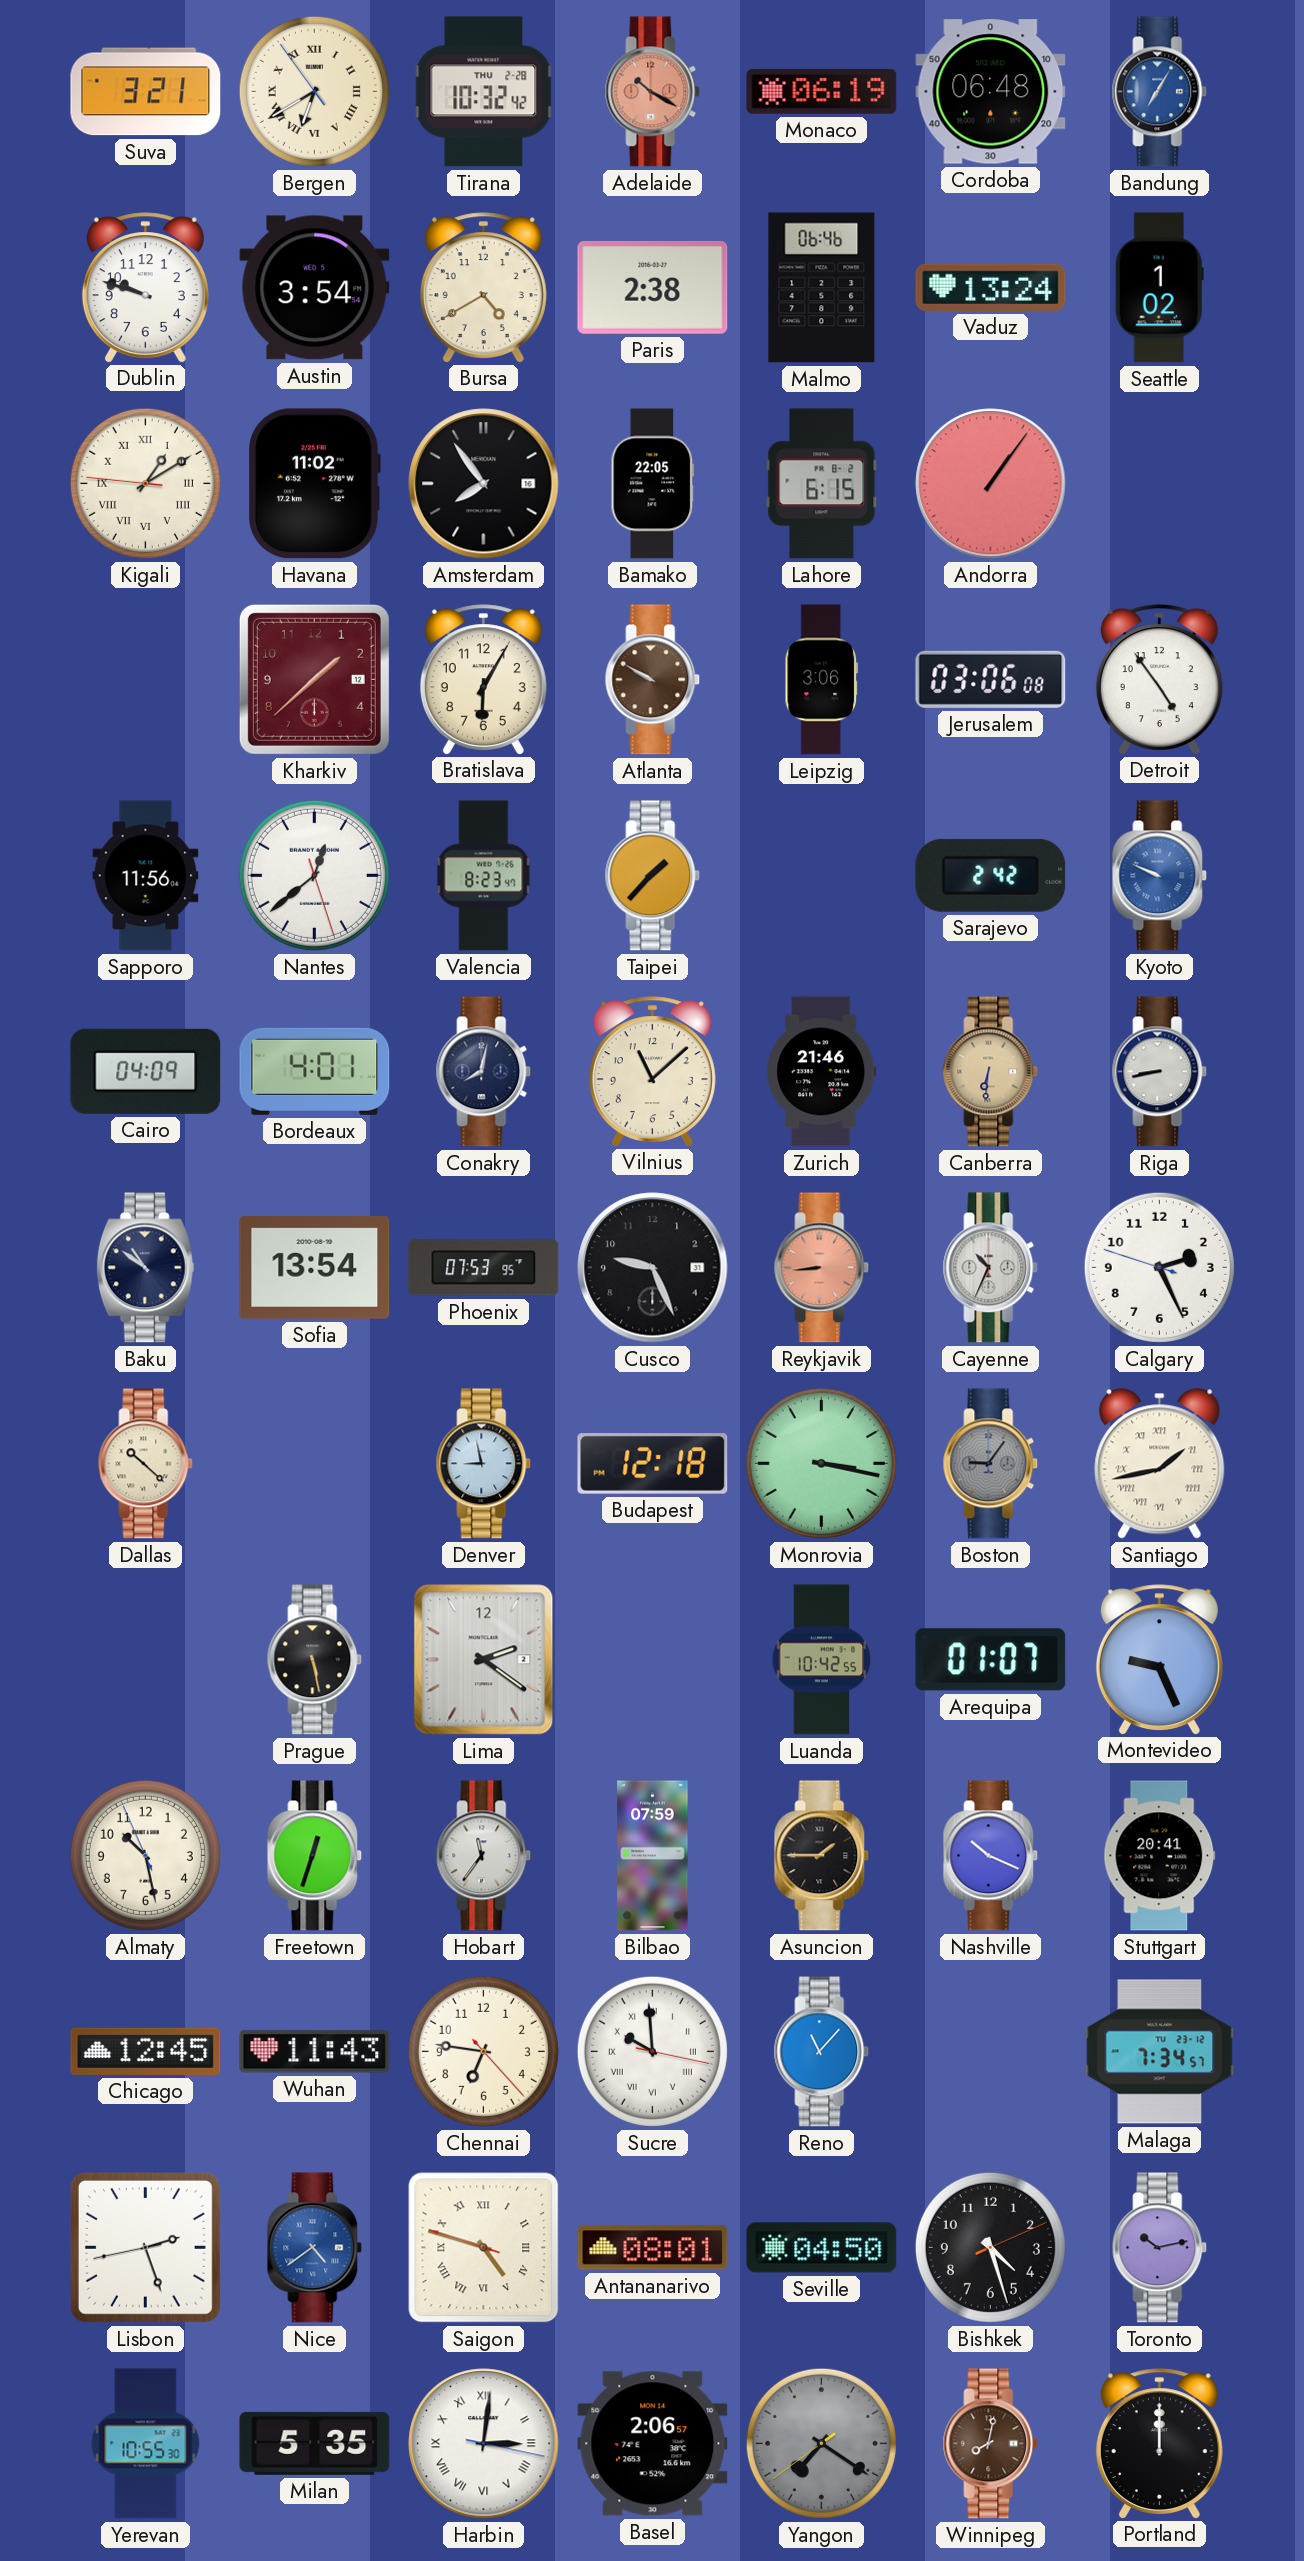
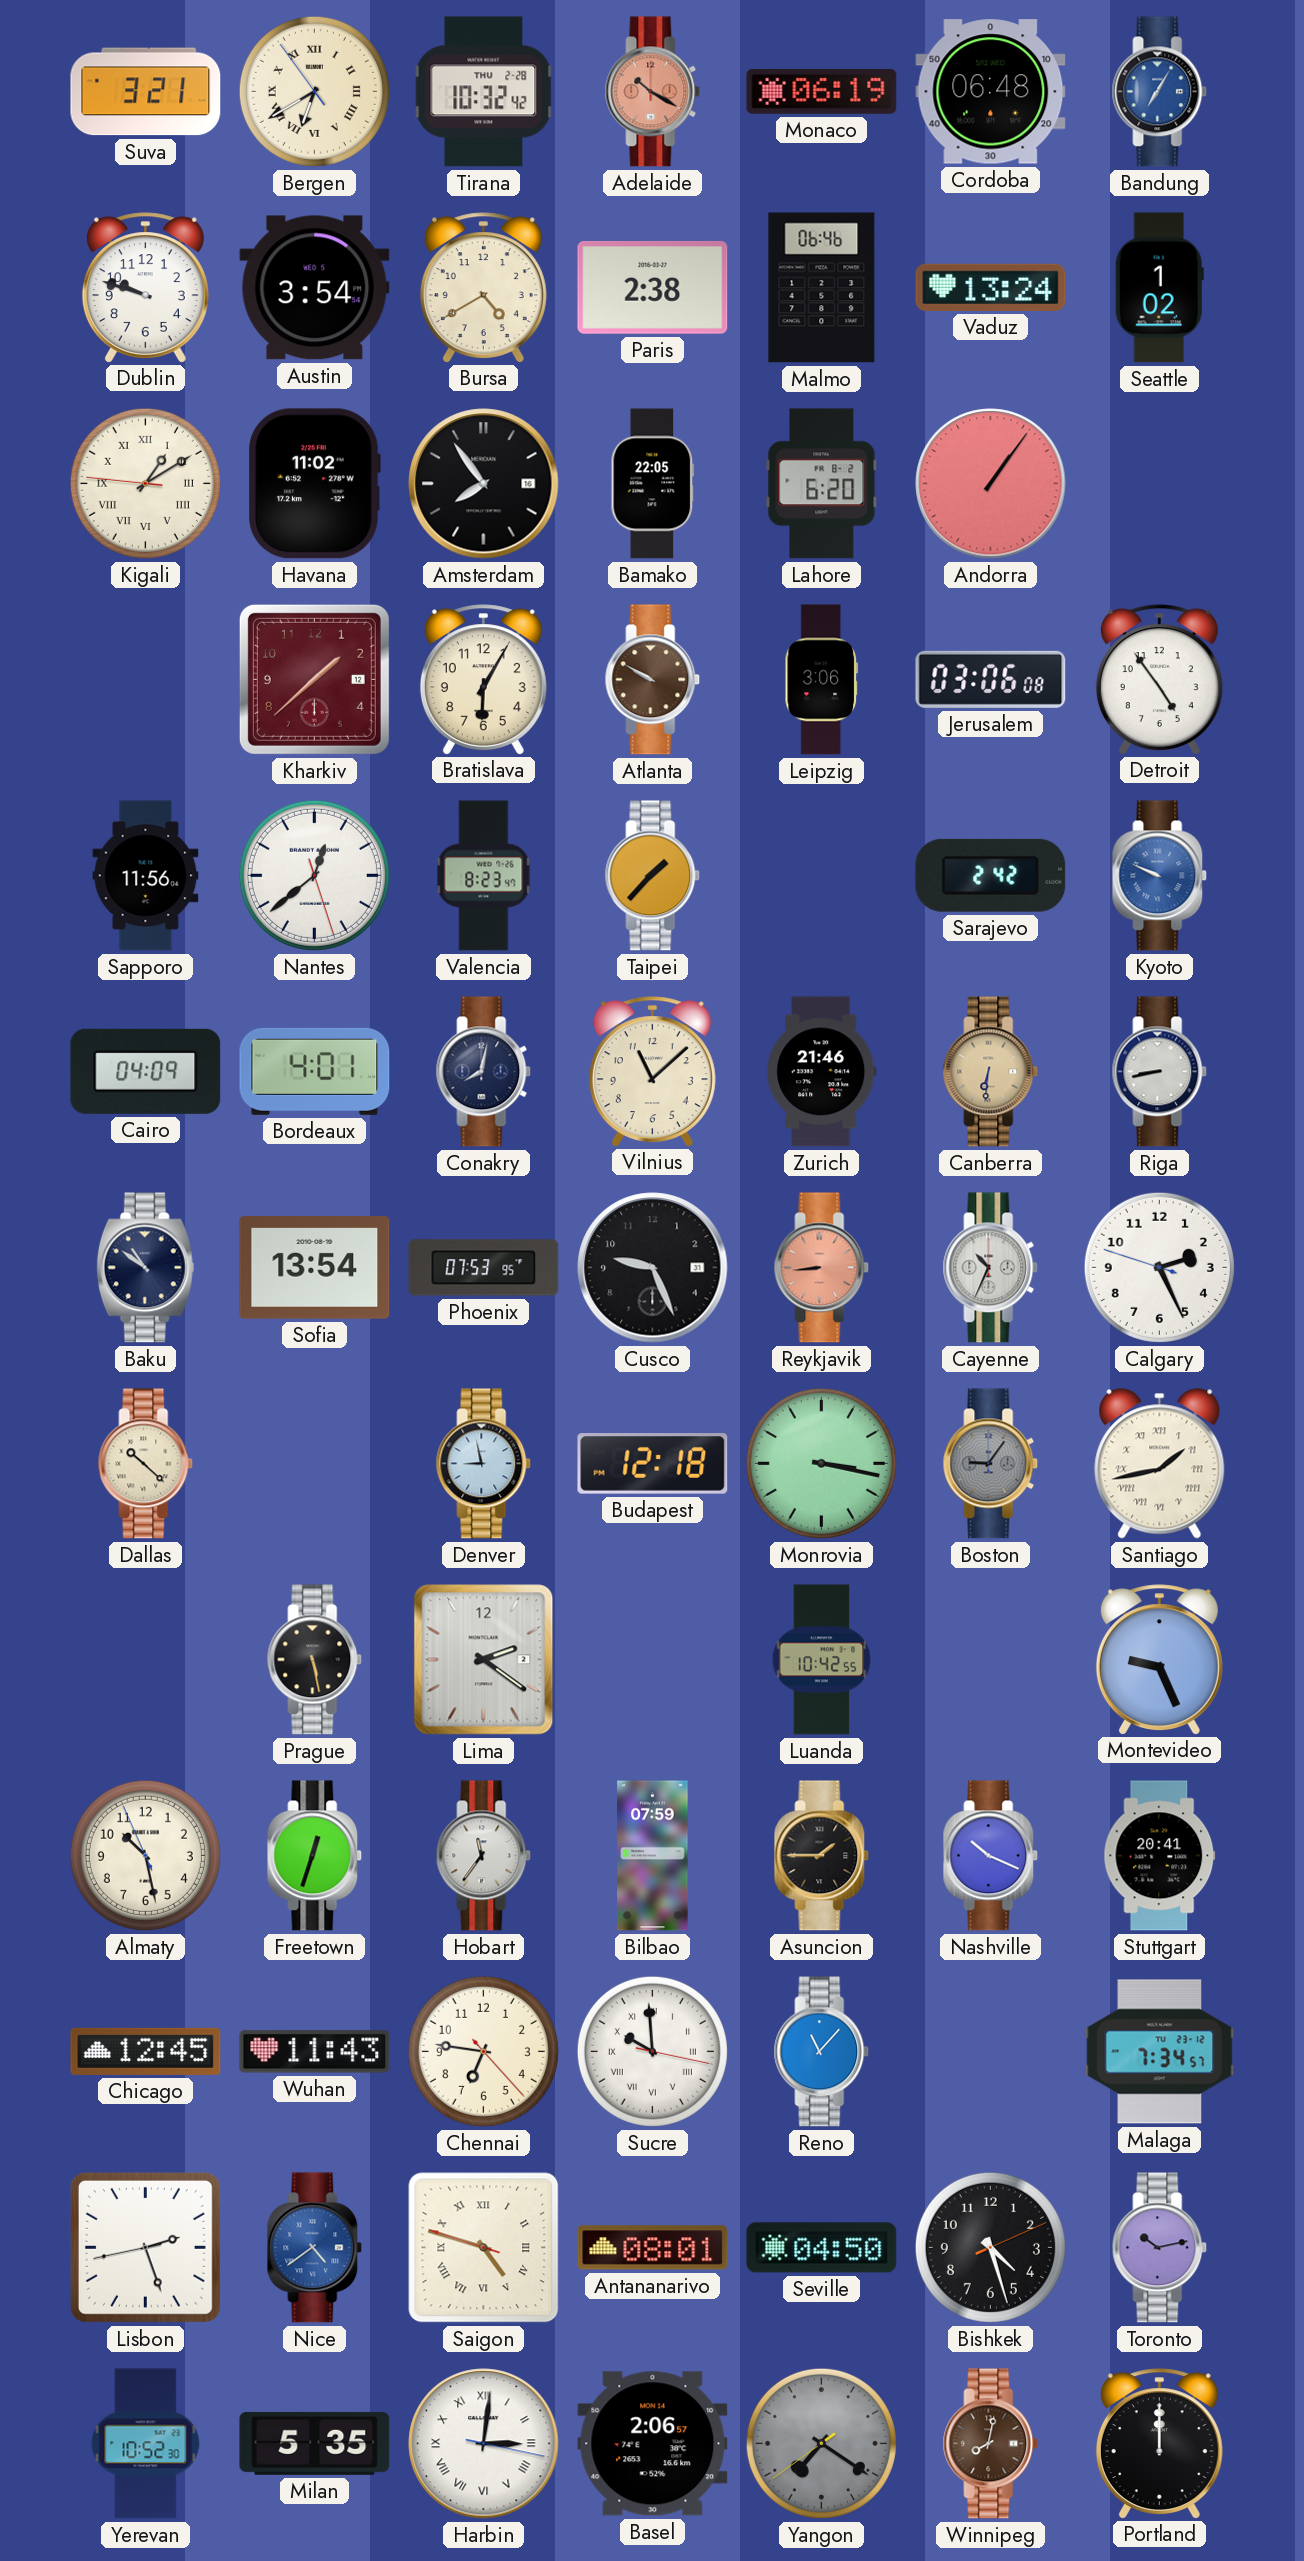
Lahore: 6:15 -> 6:20 (822, 484)
Arequipa: 01:07 -> none (991, 1660)
Yerevan: 10:55 -> 10:52 (146, 2444)
